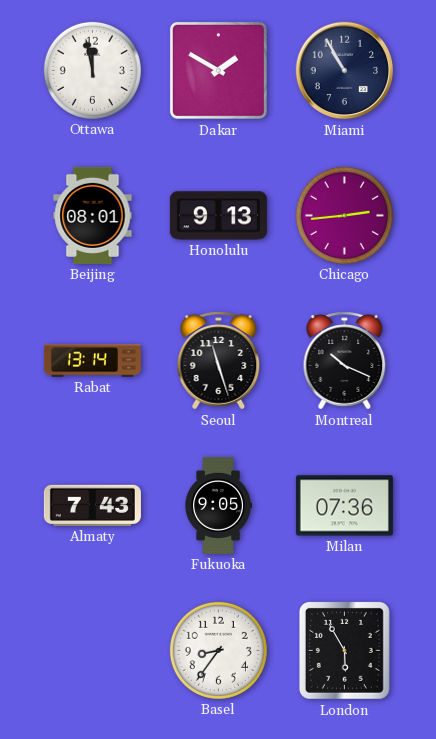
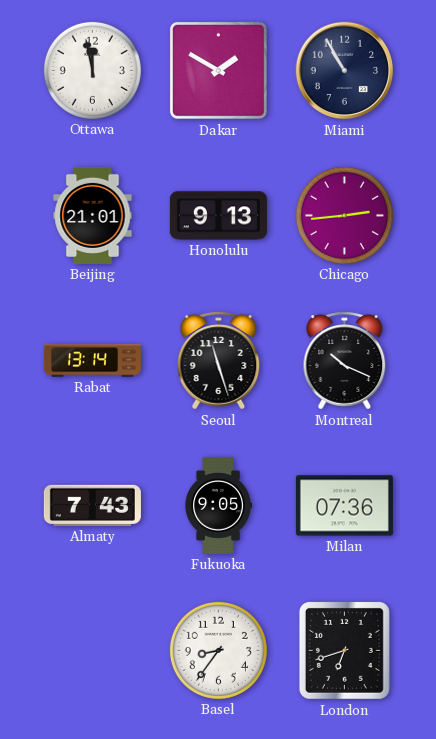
Beijing: 08:01 -> 21:01 (93, 215)
London: 5:55 -> 6:42 (344, 650)
